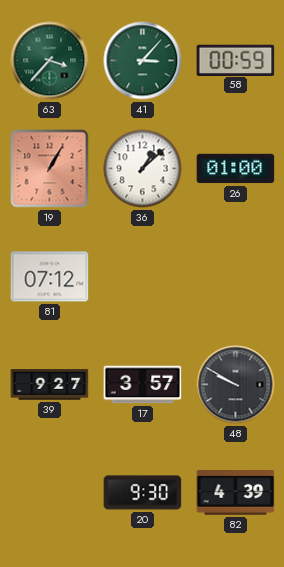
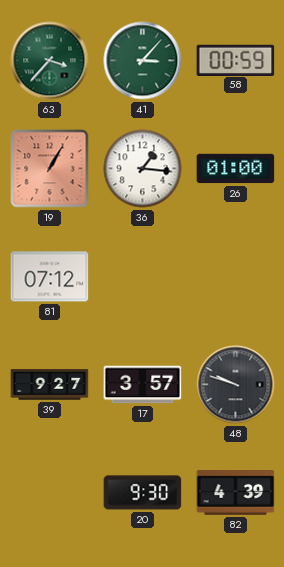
36: 1:08 -> 1:16 (143, 169)
48: 9:50 -> 9:48 (236, 385)
